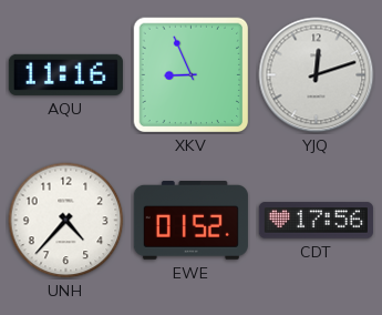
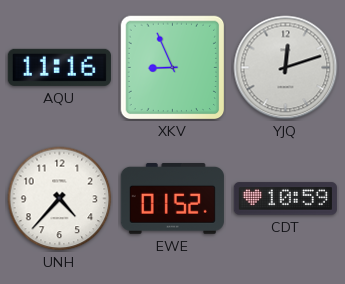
CDT: 17:56 -> 10:59 (285, 199)
